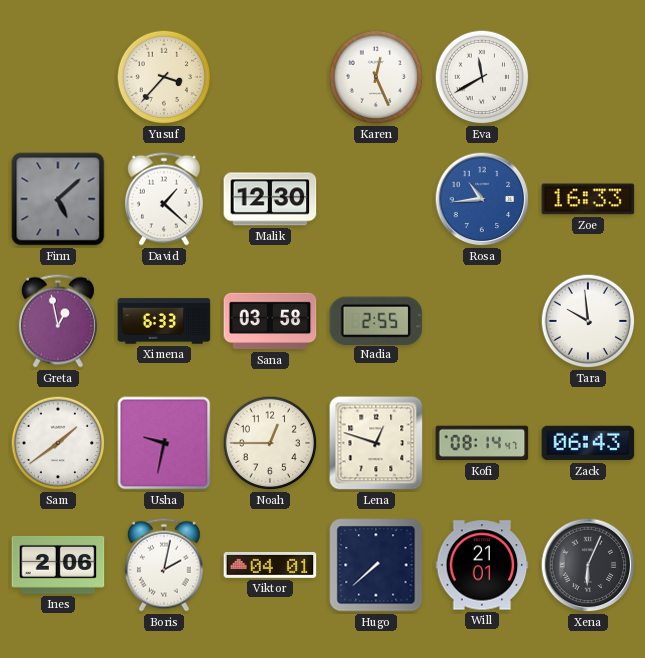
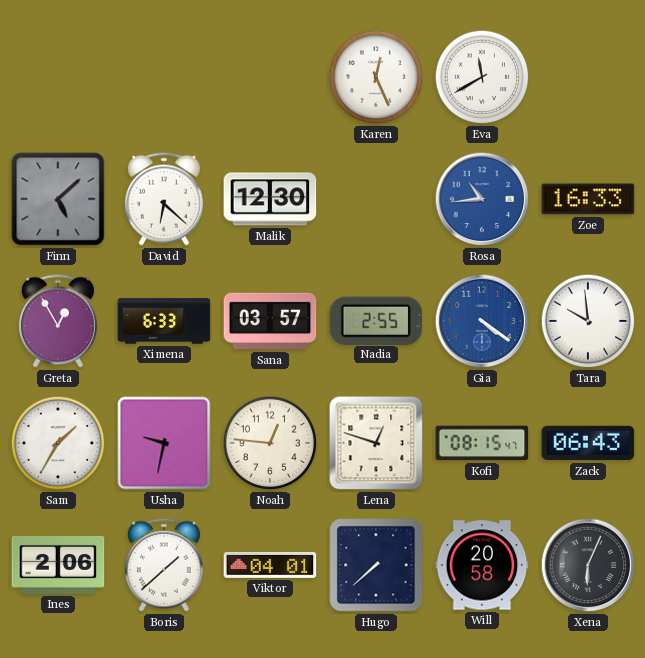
Yusuf: 3:37 -> none (164, 77)
David: 1:22 -> 6:22 (164, 199)
Greta: 12:58 -> 12:55 (58, 321)
Sana: 03:58 -> 03:57 (270, 321)
Gia: none -> 4:21 (482, 321)
Sam: 1:39 -> 1:35 (58, 443)
Noah: 12:45 -> 12:46 (270, 443)
Kofi: 08:14 -> 08:15 (482, 443)
Boris: 2:02 -> 1:38 (164, 565)
Will: 21:01 -> 20:58 (482, 565)
